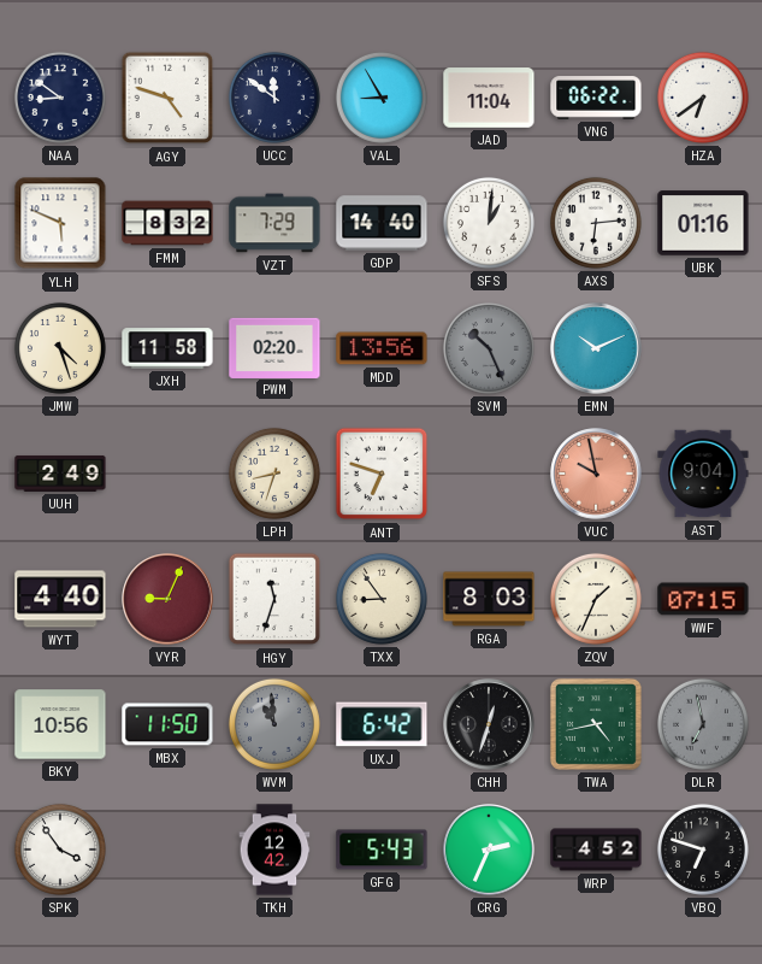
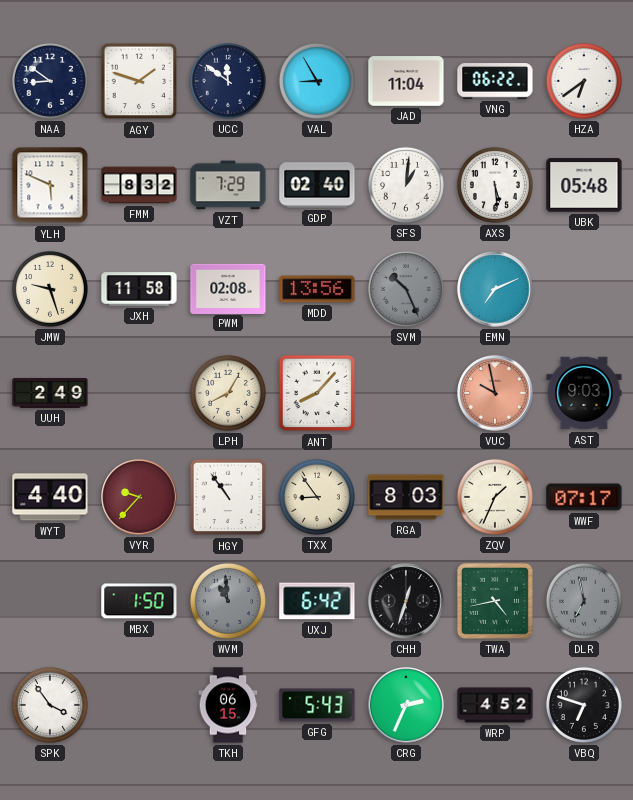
AGY: 4:48 -> 1:48 (139, 81)
GDP: 14:40 -> 02:40 (317, 185)
AXS: 6:14 -> 5:29 (495, 185)
UBK: 01:16 -> 05:48 (584, 185)
JMW: 4:27 -> 9:27 (50, 289)
PWM: 02:20 -> 02:08 (228, 288)
EMN: 10:11 -> 7:11 (495, 289)
LPH: 8:33 -> 8:05 (228, 393)
ANT: 6:48 -> 8:07 (317, 393)
AST: 9:04 -> 9:03 (584, 393)
VYR: 9:04 -> 9:37 (139, 497)
HGY: 11:33 -> 10:54 (228, 497)
WWF: 07:15 -> 07:17 (584, 497)
BKY: 10:56 -> none (60, 724)
MBX: 11:50 -> 1:50 (139, 601)
TKH: 12:42 -> 06:15 (228, 705)
